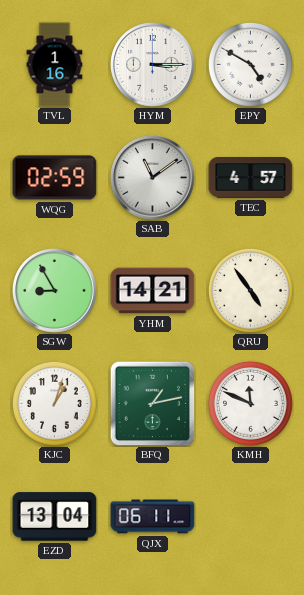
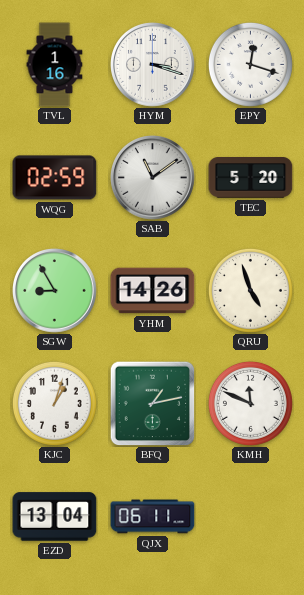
HYM: 3:15 -> 3:18 (153, 65)
EPY: 4:50 -> 12:18 (250, 64)
TEC: 4:57 -> 5:20 (251, 178)
YHM: 14:21 -> 14:26 (153, 291)
QRU: 4:54 -> 4:57 (250, 290)
